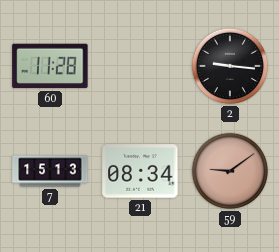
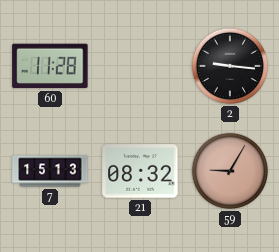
21: 08:34 -> 08:32 (140, 171)
59: 9:09 -> 9:05 (230, 171)
